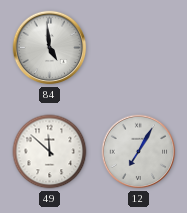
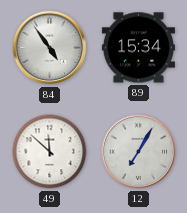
84: 4:59 -> 4:54 (50, 48)
89: none -> 15:34 (138, 48)
